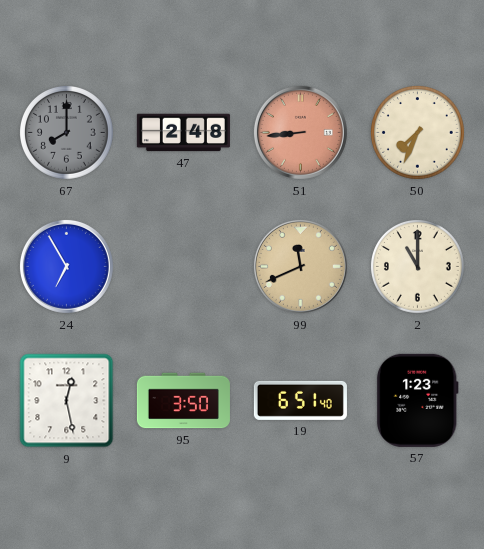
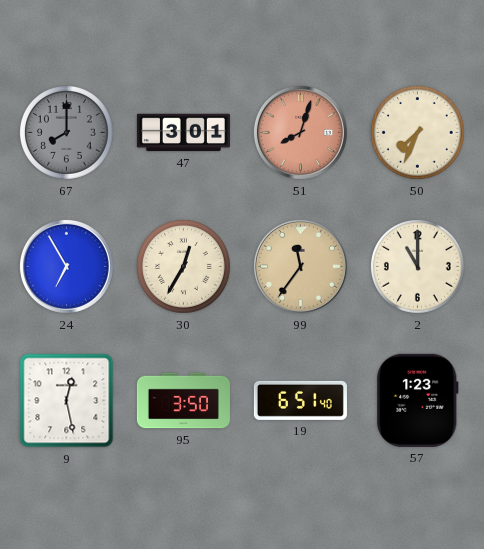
47: 2:48 -> 3:01 (183, 133)
51: 8:44 -> 8:03 (300, 132)
30: none -> 12:35 (183, 266)
99: 11:41 -> 11:36 (300, 266)
